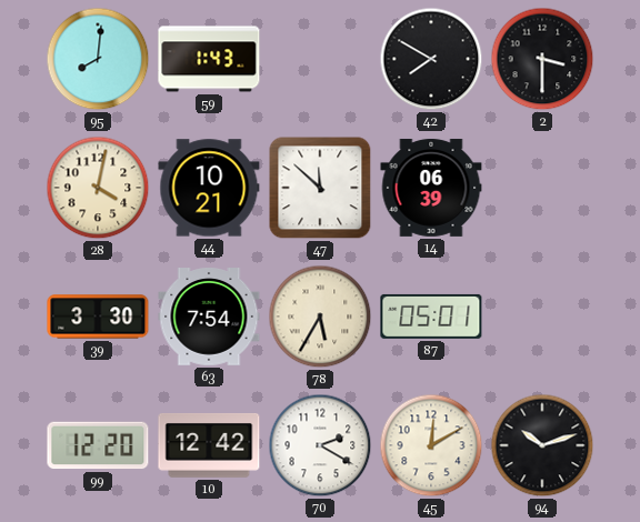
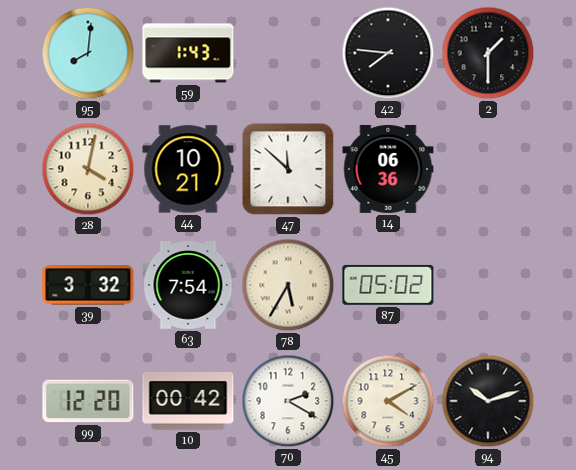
42: 7:50 -> 7:46 (388, 53)
2: 3:30 -> 1:30 (488, 53)
14: 06:39 -> 06:36 (388, 169)
39: 3:30 -> 3:32 (88, 285)
87: 05:01 -> 05:02 (388, 285)
10: 12:42 -> 00:42 (188, 402)
45: 12:10 -> 4:10 (388, 401)
